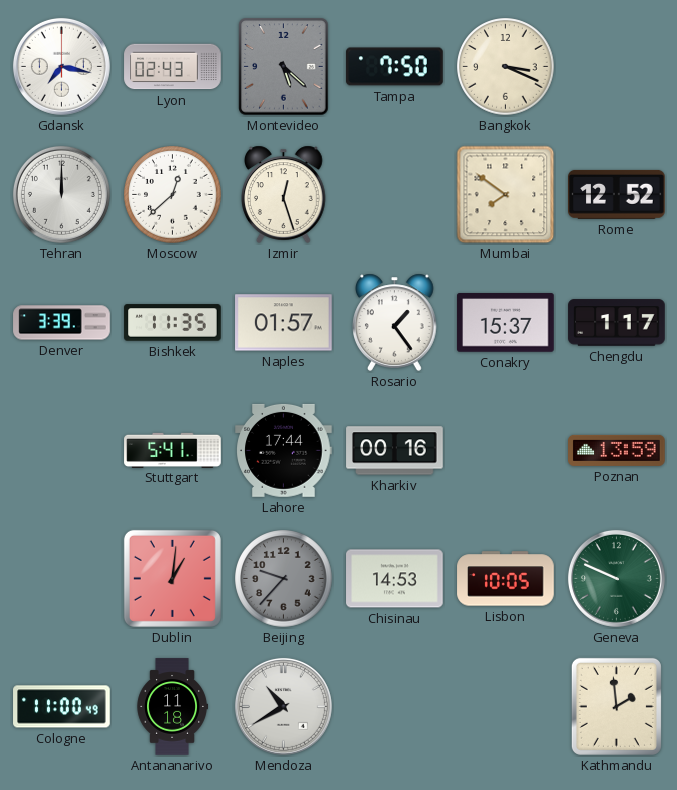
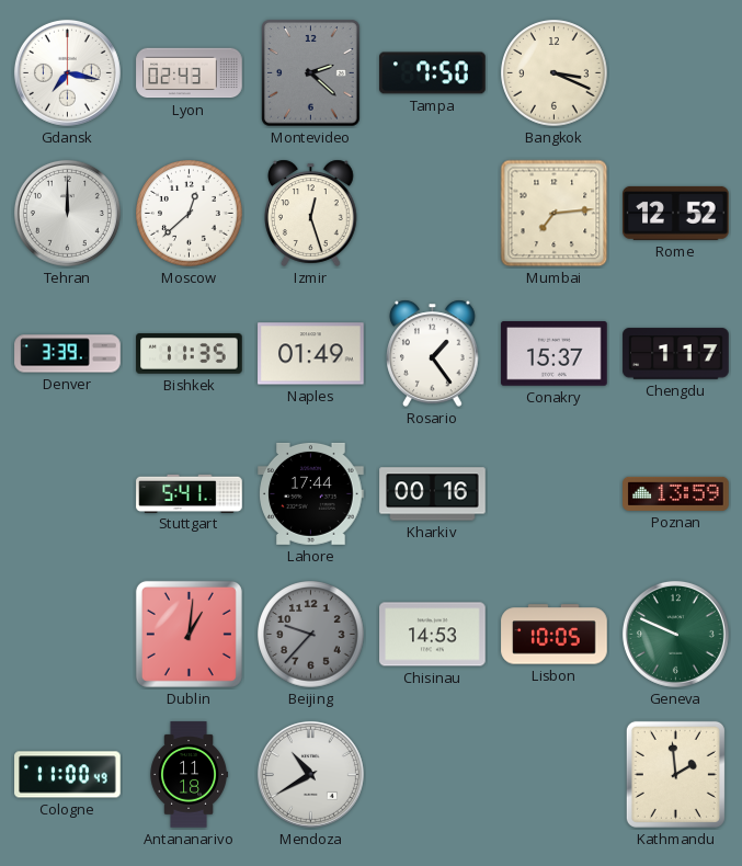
Montevideo: 5:22 -> 2:22 (311, 73)
Mumbai: 7:51 -> 7:14 (555, 214)
Naples: 01:57 -> 01:49 (311, 354)
